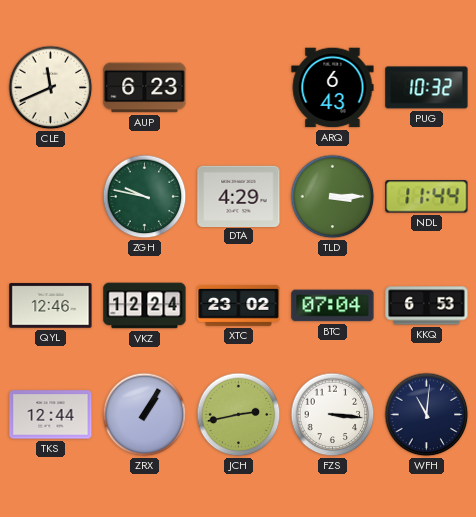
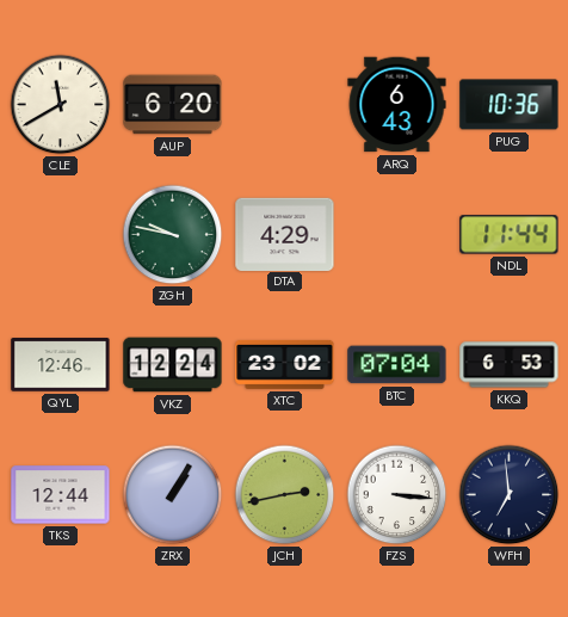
CLE: 11:41 -> 11:40 (61, 105)
AUP: 6:23 -> 6:20 (173, 105)
PUG: 10:32 -> 10:36 (510, 105)
TLD: 3:15 -> none (333, 197)
WFH: 11:01 -> 6:59 (510, 495)
